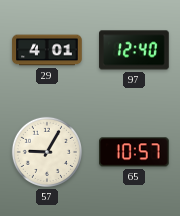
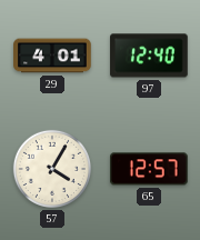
57: 9:05 -> 4:05 (52, 169)
65: 10:57 -> 12:57 (150, 169)
